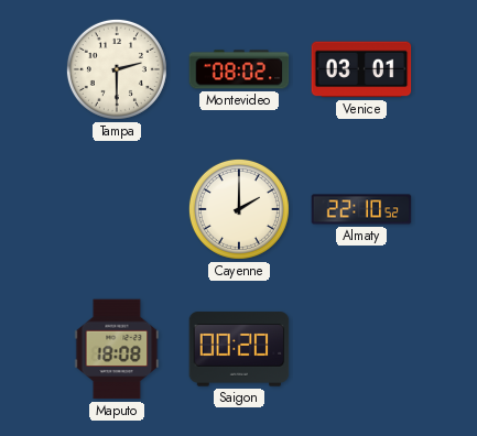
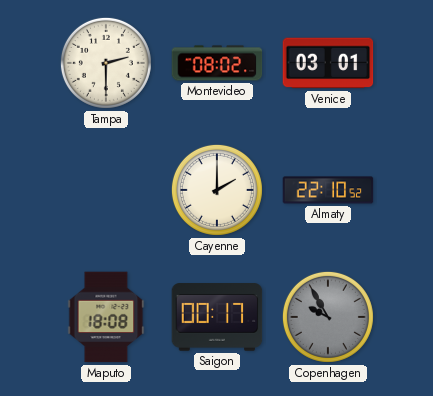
Saigon: 00:20 -> 00:17 (217, 317)
Copenhagen: none -> 9:55 (328, 317)
